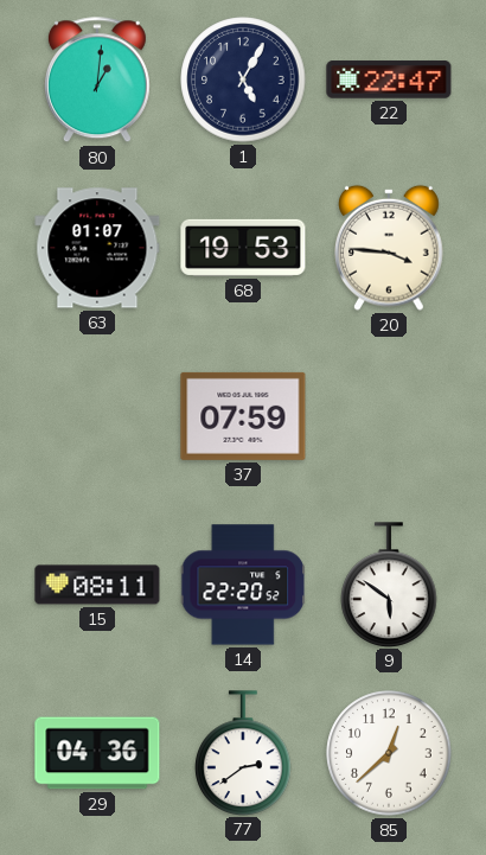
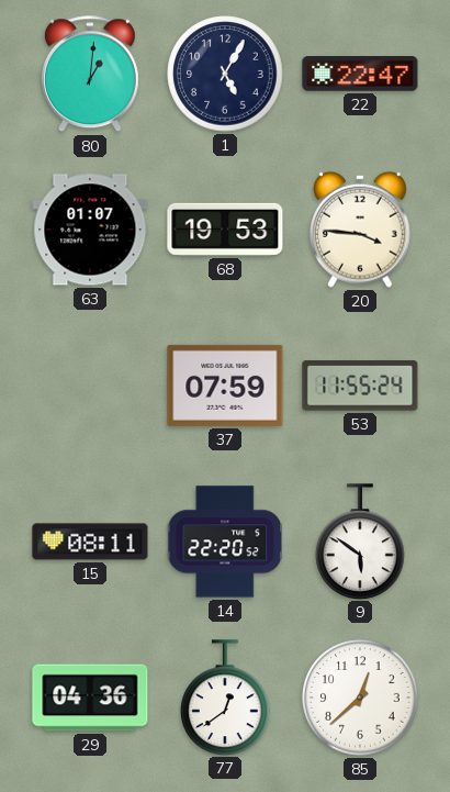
53: none -> 11:55 (360, 386)
77: 2:39 -> 12:39 (225, 698)
